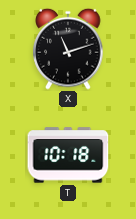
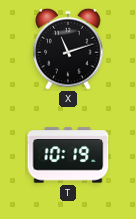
T: 10:18 -> 10:19 (68, 155)
